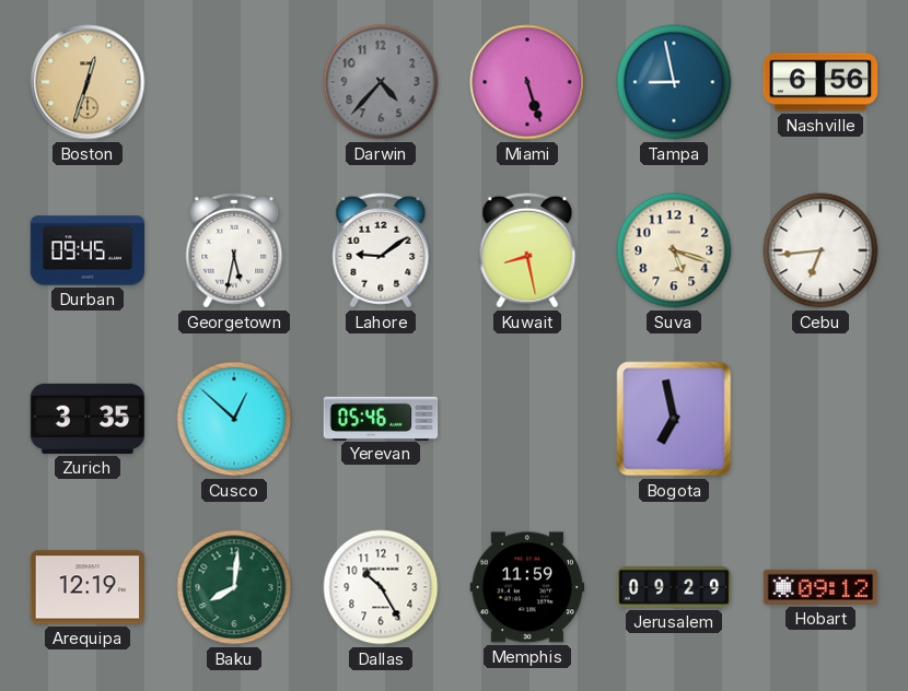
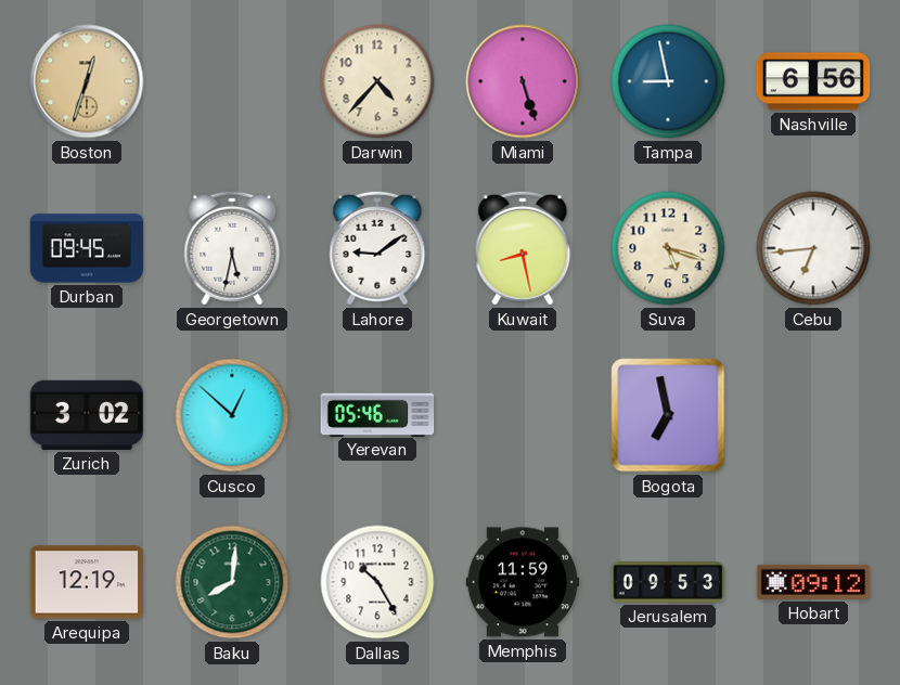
Darwin dial: grey -> cream (377, 81)
Zurich: 3:35 -> 3:02 (87, 415)
Jerusalem: 09:29 -> 09:53 (668, 583)
